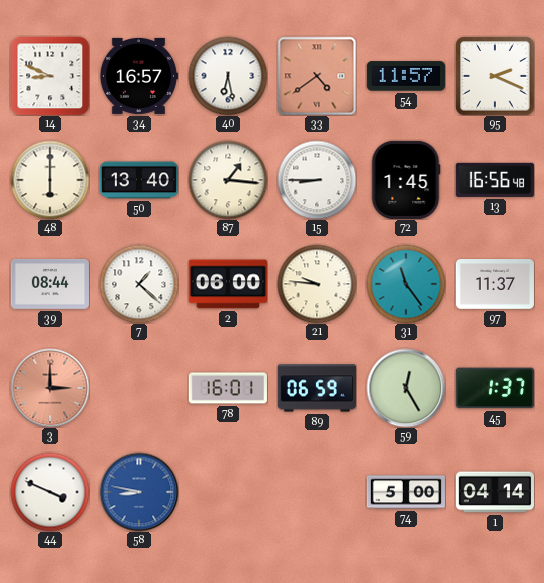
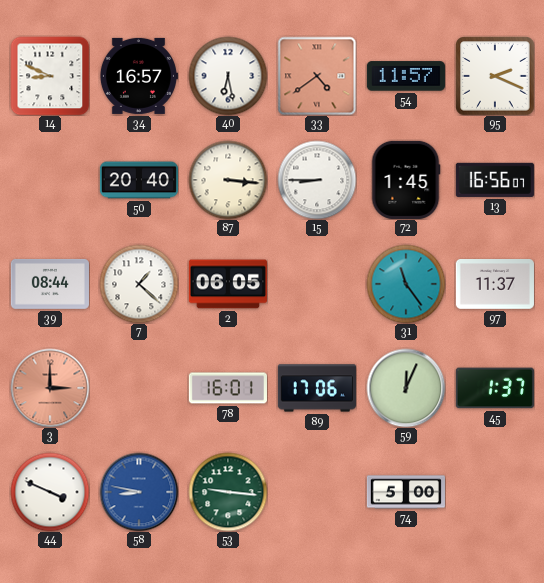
48: 6:00 -> none (50, 180)
50: 13:40 -> 20:40 (138, 180)
87: 1:16 -> 3:16 (228, 180)
13: 16:56:48 -> 16:56:07 (495, 180)
2: 06:00 -> 06:05 (228, 284)
21: 9:46 -> none (317, 284)
89: 06:59 -> 17:06 (317, 388)
59: 12:25 -> 12:04 (406, 388)
53: none -> 9:16 (228, 492)
1: 04:14 -> none (495, 492)
